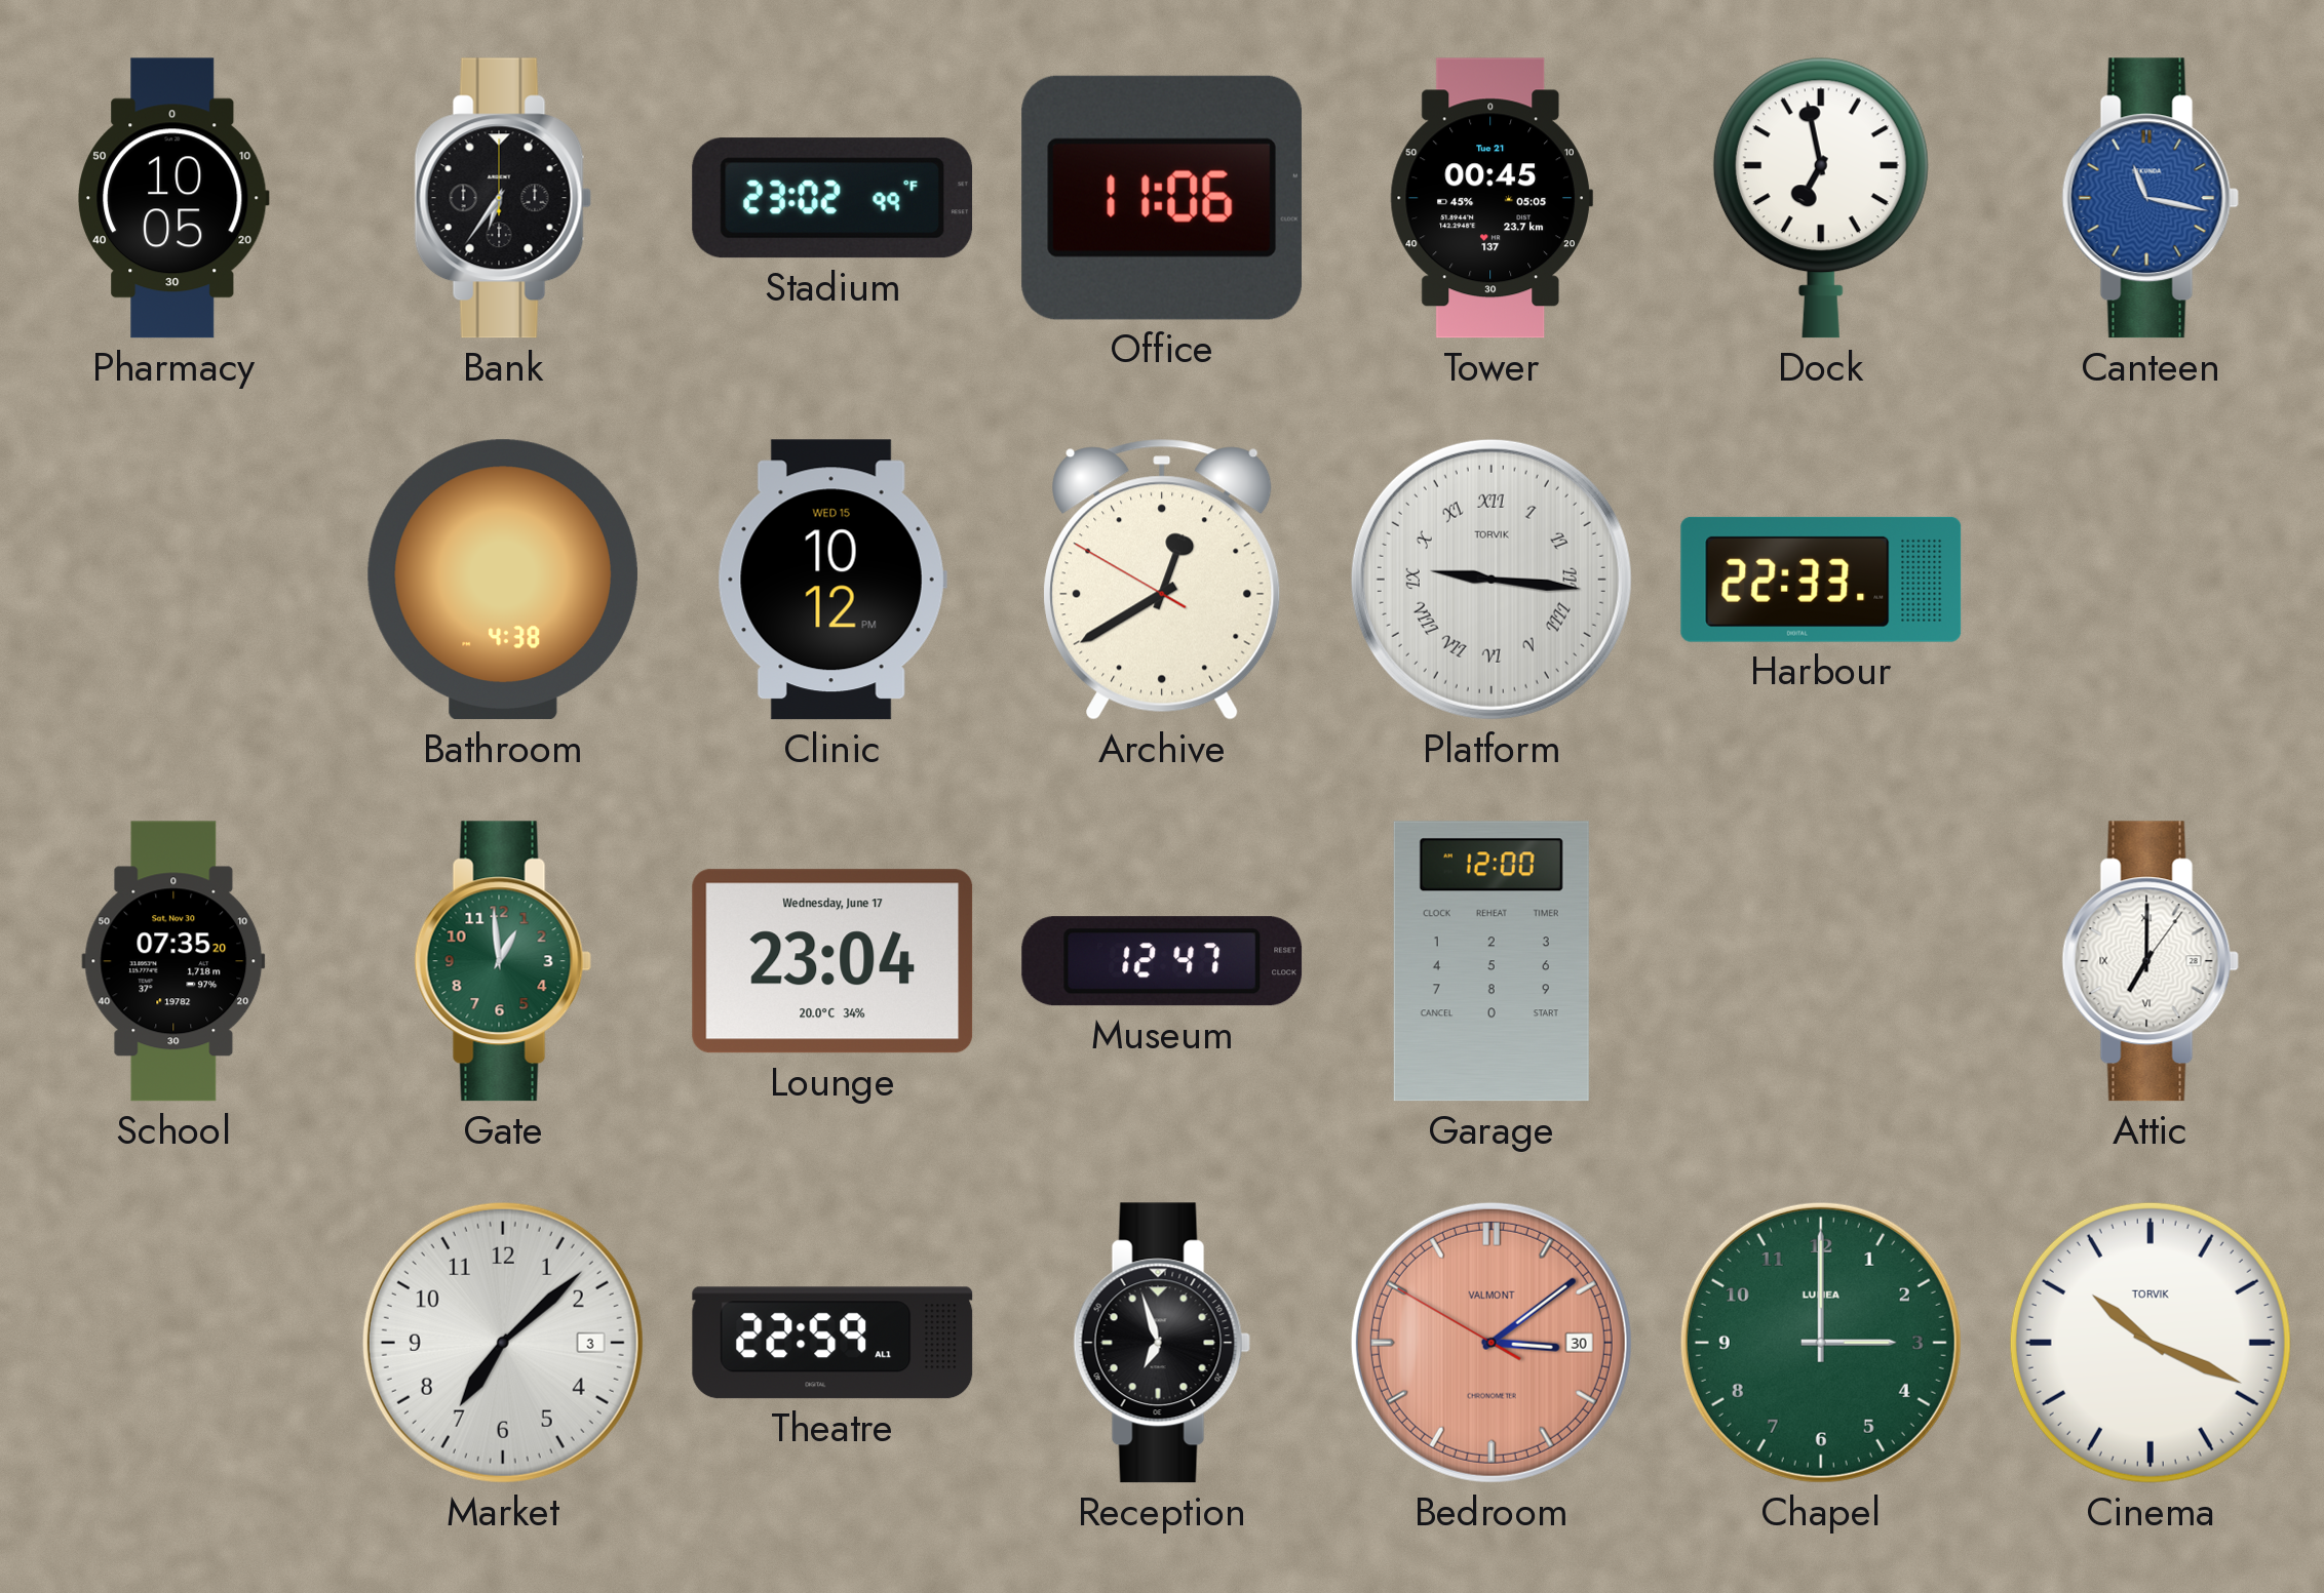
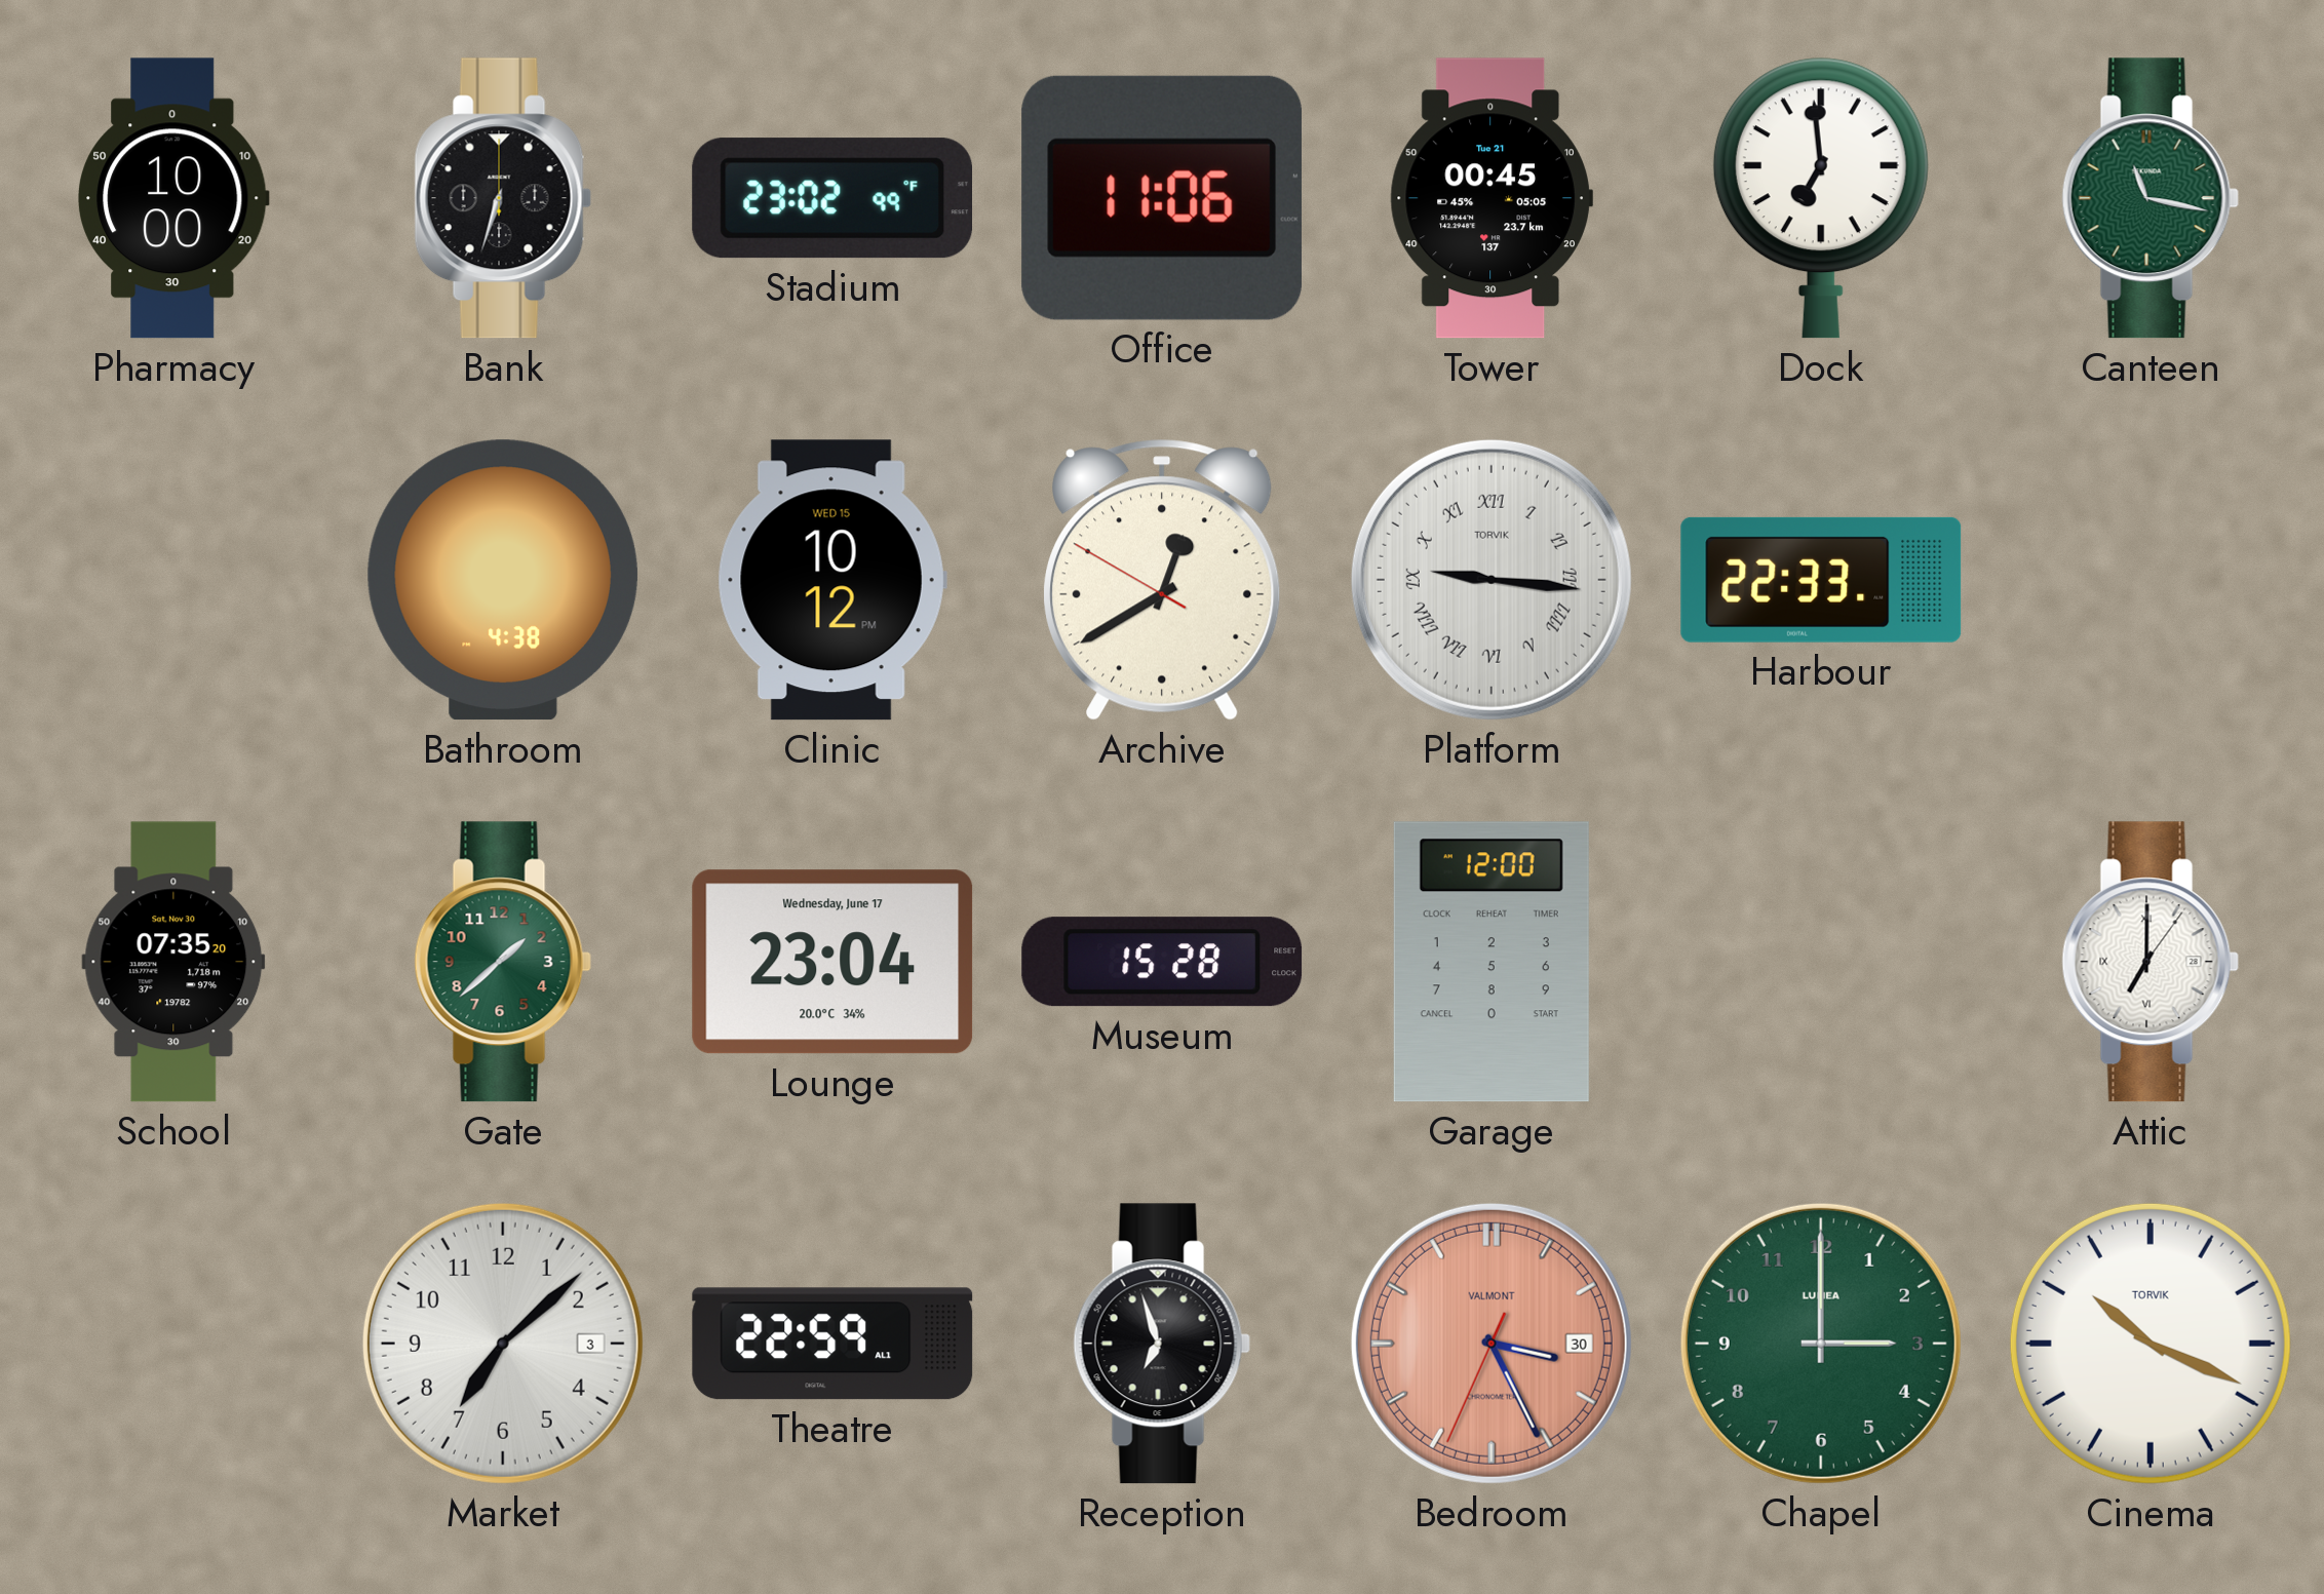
Pharmacy: 10:05 -> 10:00 (175, 198)
Bank: 6:36 -> 6:33 (503, 198)
Dock: 6:58 -> 6:59 (1821, 198)
Canteen dial: blue -> green (2151, 198)
Gate: 12:59 -> 1:38 (503, 962)
Museum: 12:47 -> 15:28 (1162, 962)
Bedroom: 3:08 -> 3:25 (1492, 1344)
